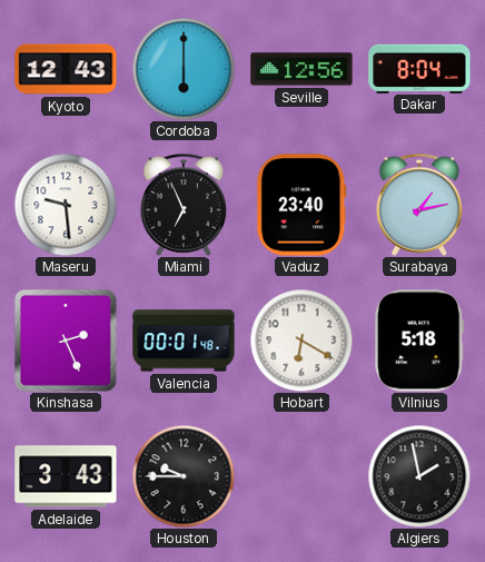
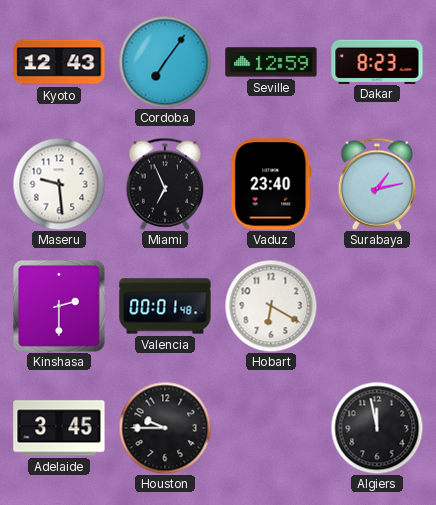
Cordoba: 6:00 -> 7:06 (165, 62)
Seville: 12:56 -> 12:59 (271, 62)
Dakar: 8:04 -> 8:23 (377, 61)
Kinshasa: 2:26 -> 2:30 (59, 306)
Vilnius: 5:18 -> none (419, 341)
Adelaide: 3:43 -> 3:45 (59, 428)
Algiers: 1:58 -> 11:58 (377, 428)
